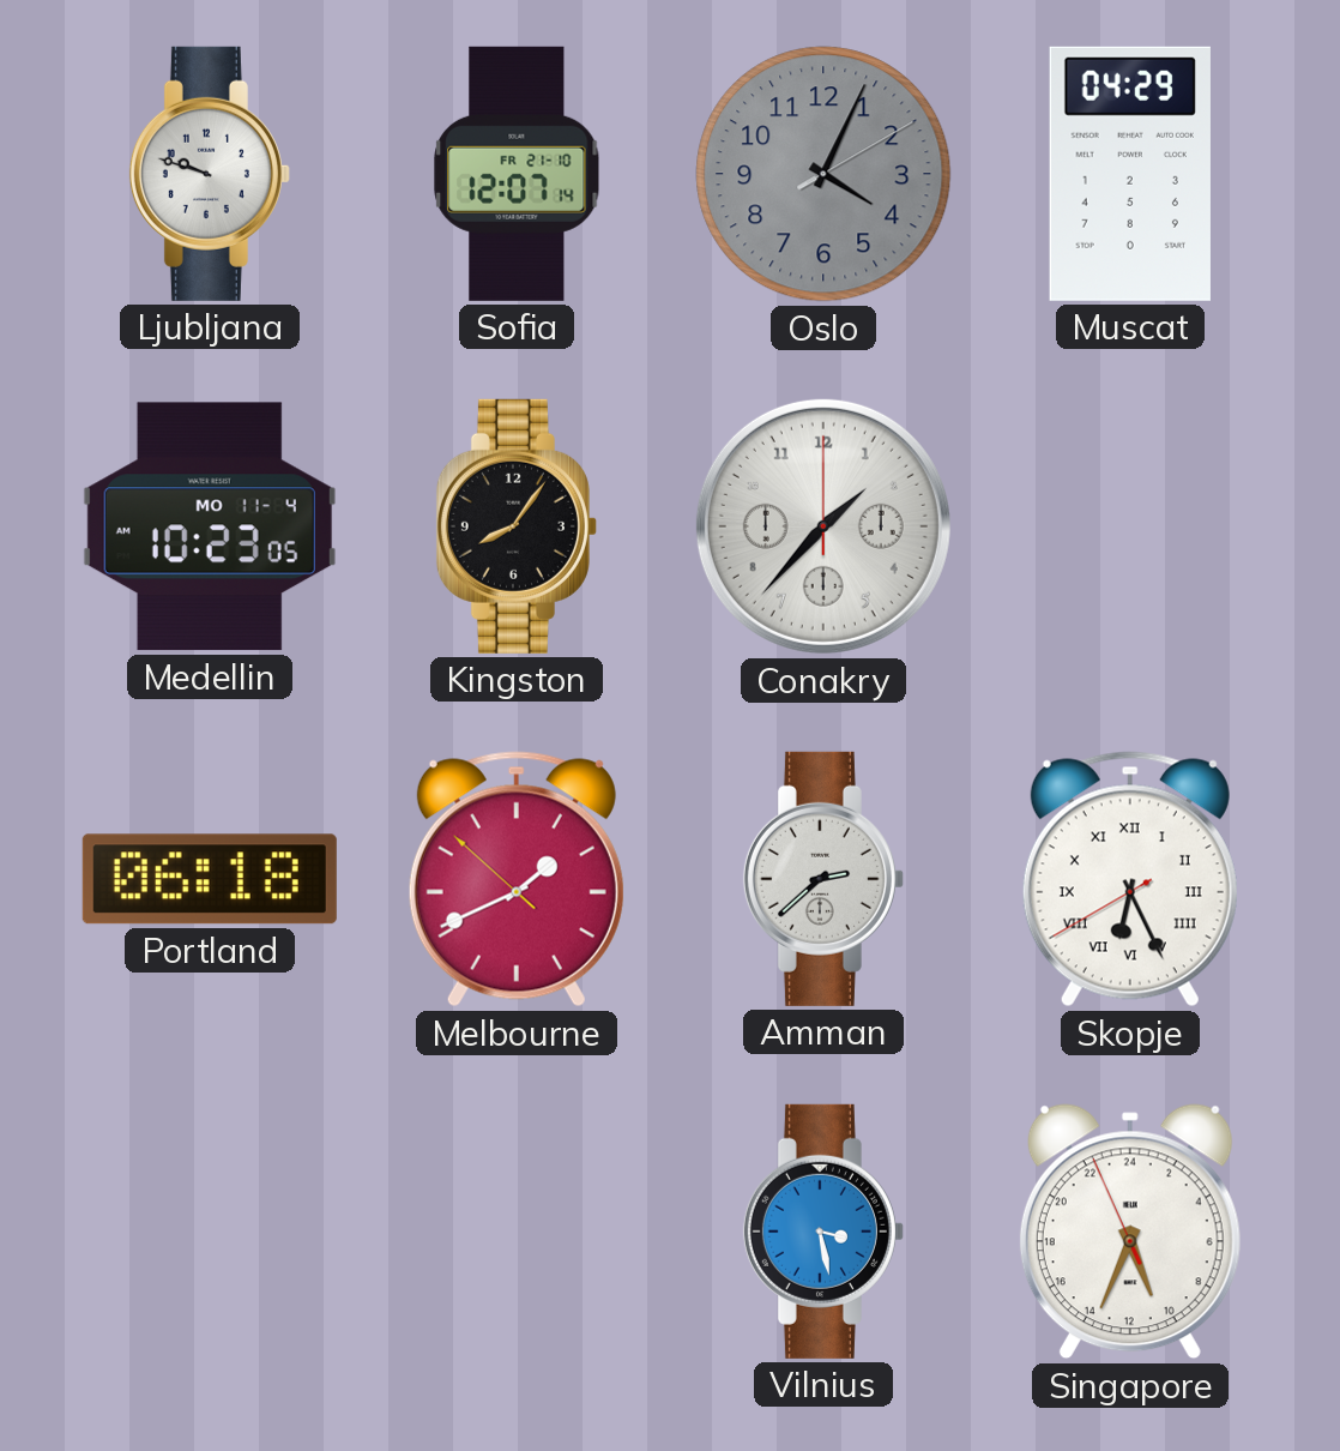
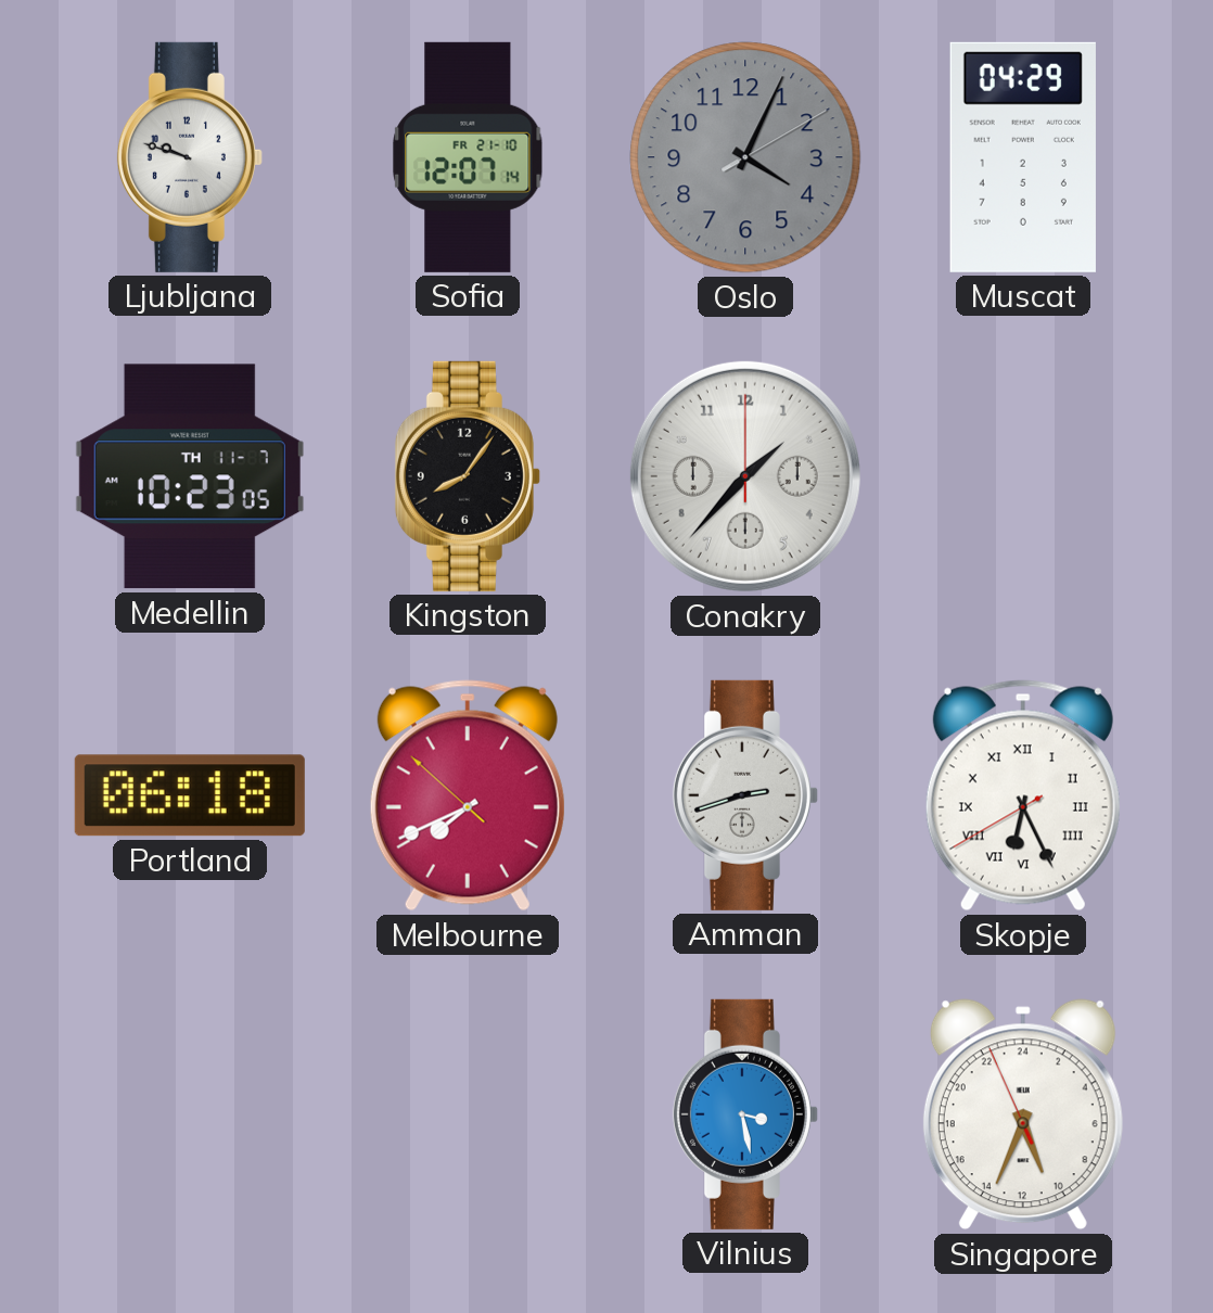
Medellin date: MO 11-4 -> TH 11-7 (190, 476)
Melbourne: 1:40 -> 7:40 (468, 795)
Amman: 2:38 -> 2:42 (745, 795)
